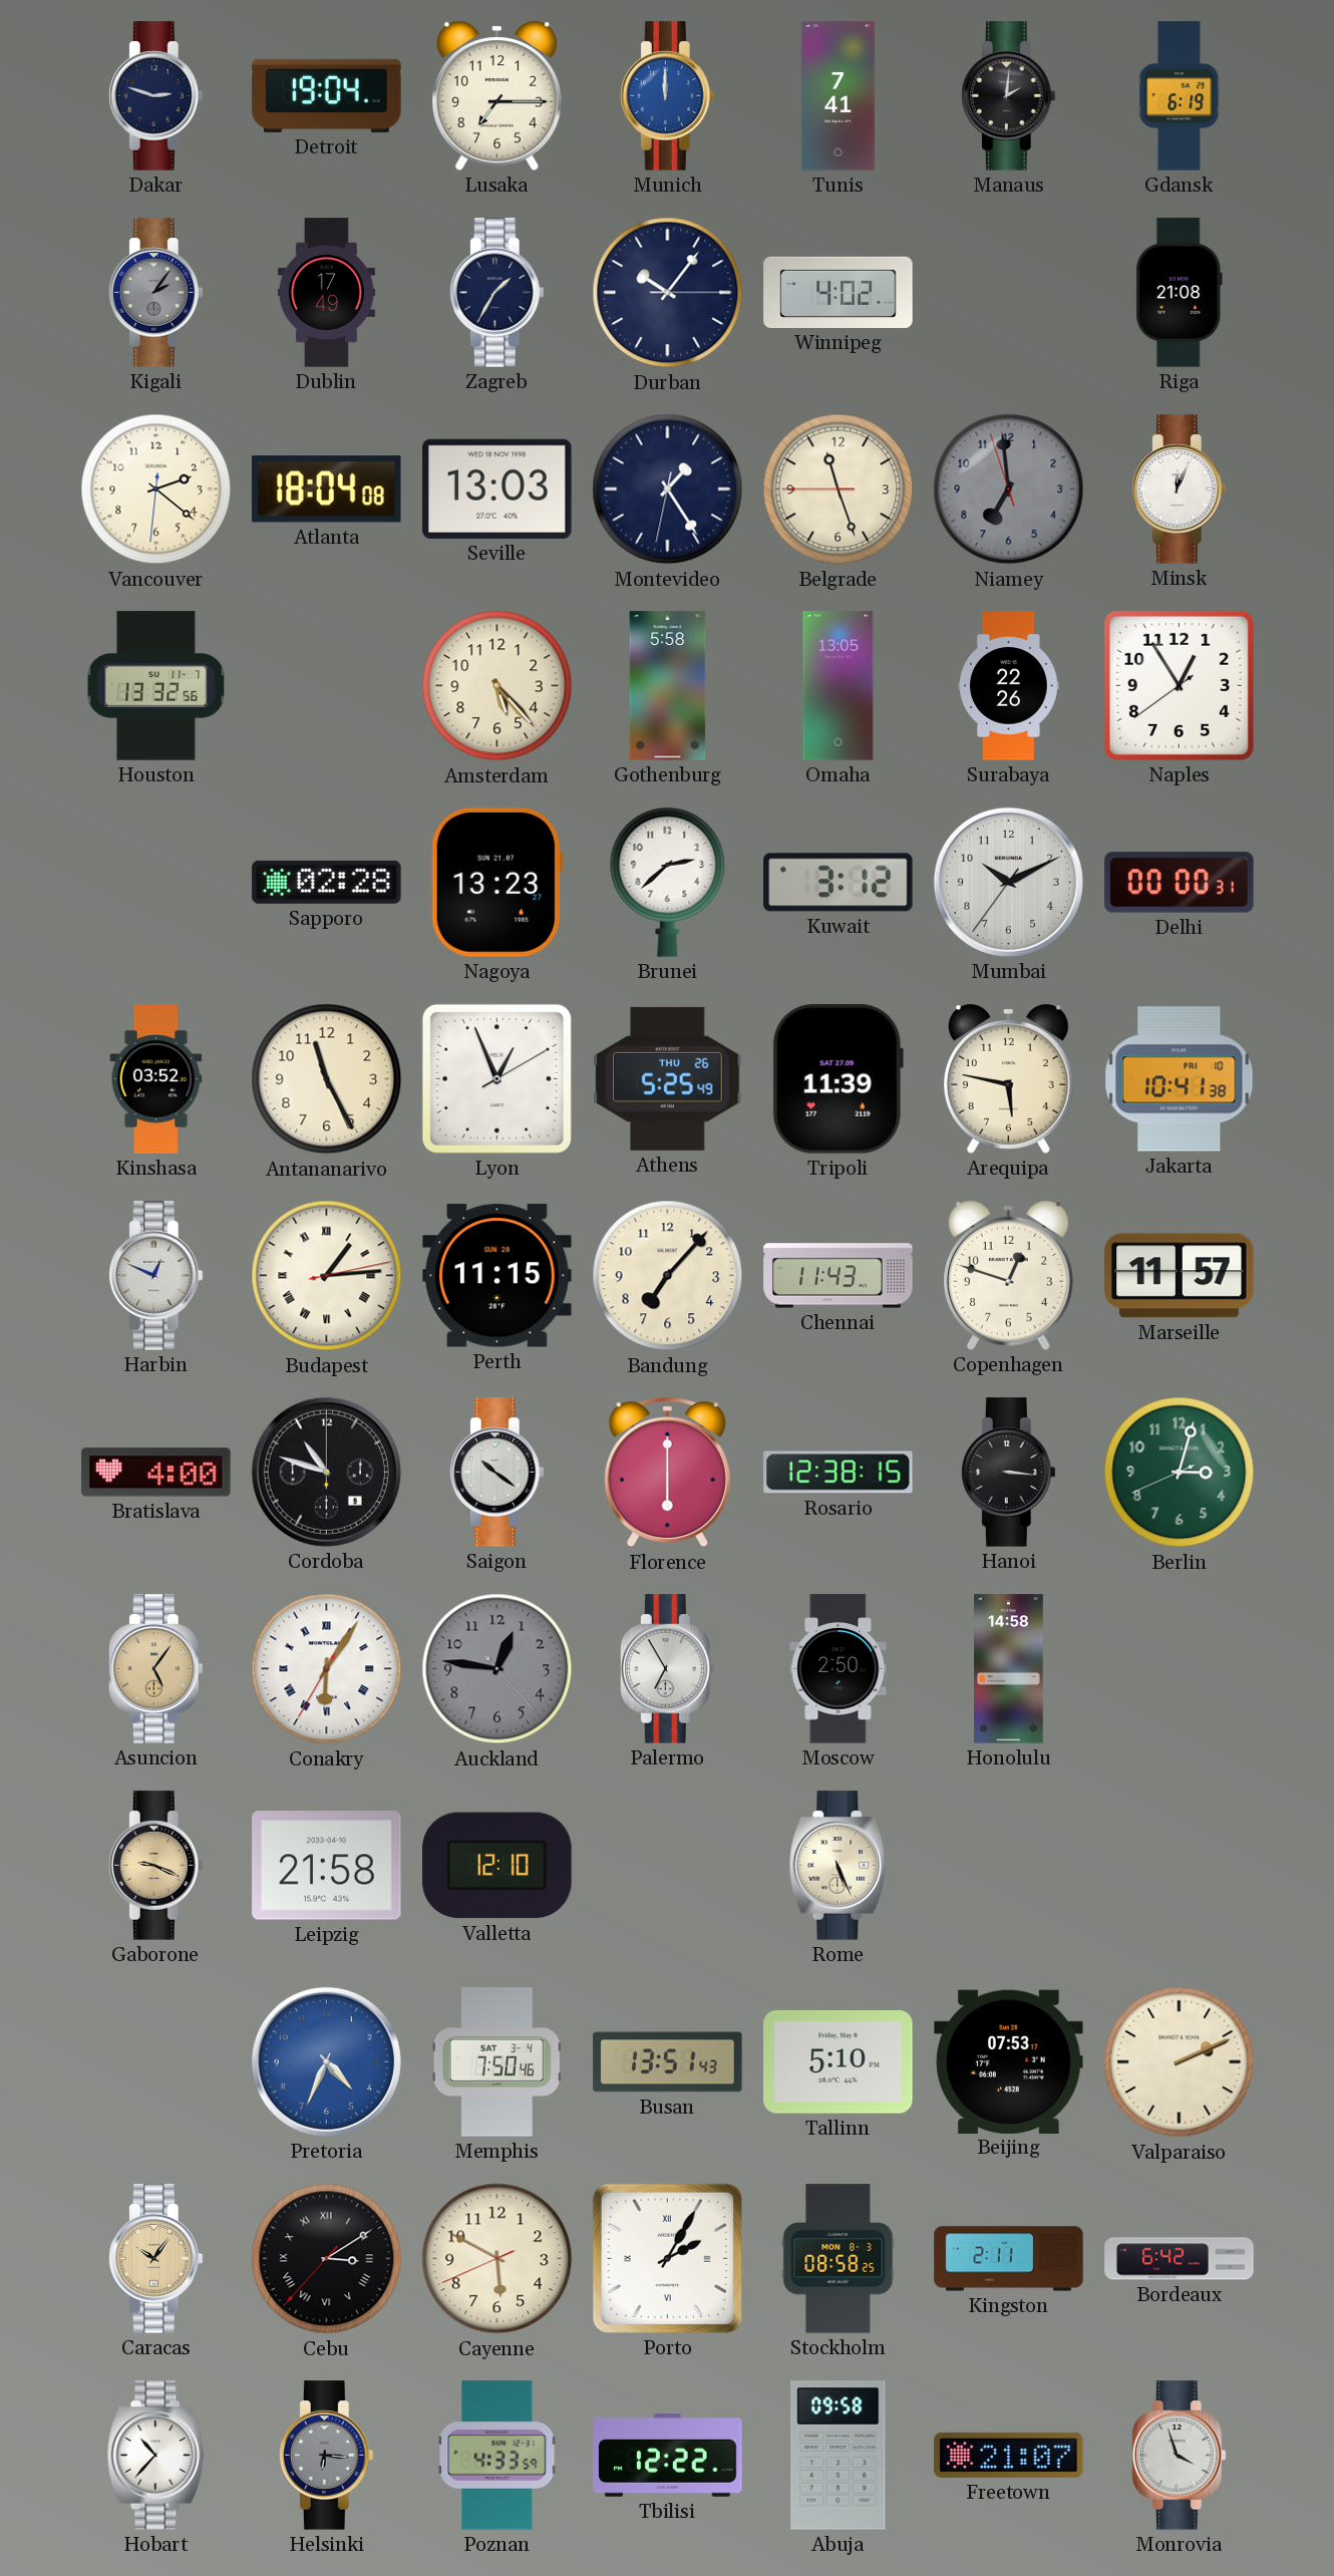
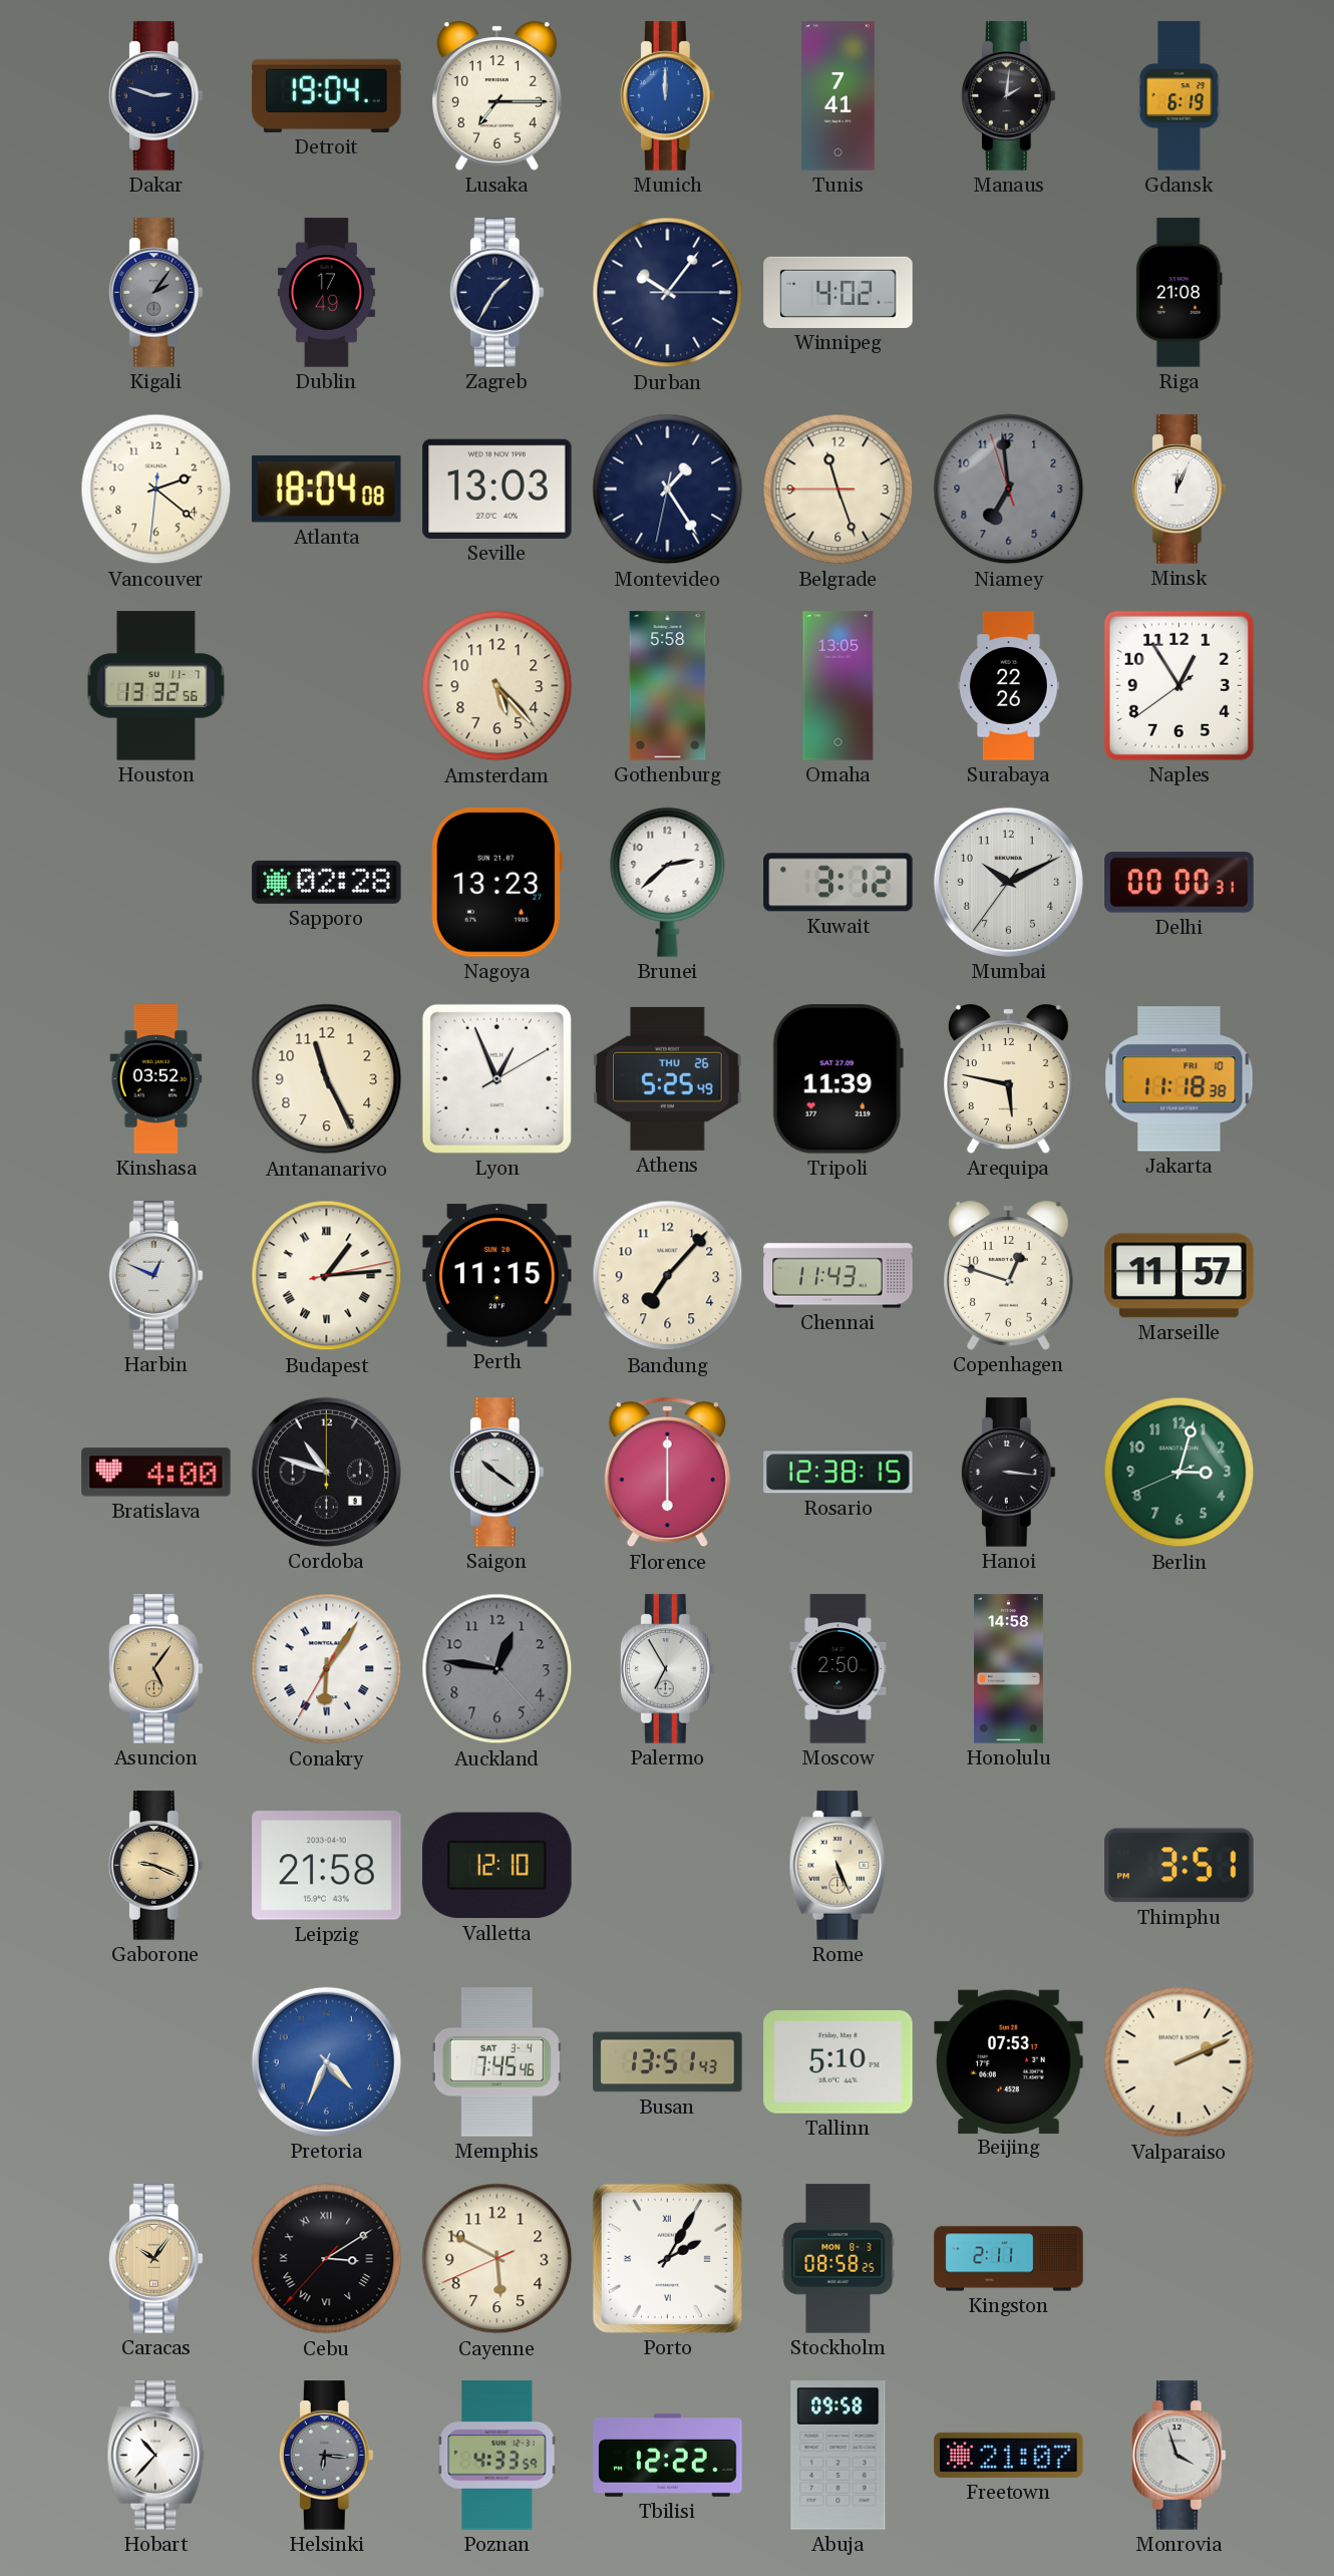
Jakarta: 10:41 -> 11:18 (1180, 1079)
Thimphu: none -> 3:51 (1180, 1866)
Memphis: 7:50 -> 7:45 (496, 2062)
Bordeaux: 6:42 -> none (1180, 2259)
